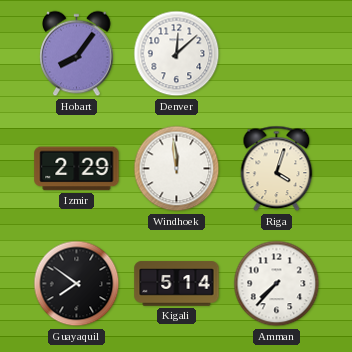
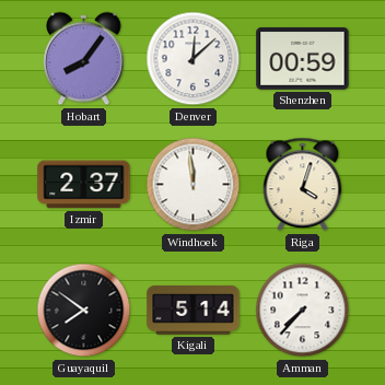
Shenzhen: none -> 00:59 (303, 59)
Izmir: 2:29 -> 2:37 (84, 185)
